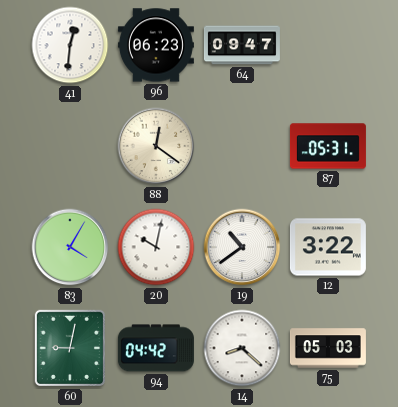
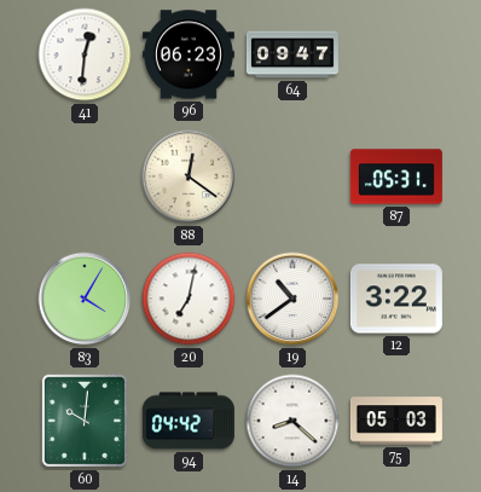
20: 10:02 -> 7:02 (189, 299)
60: 9:02 -> 10:01 (83, 421)
